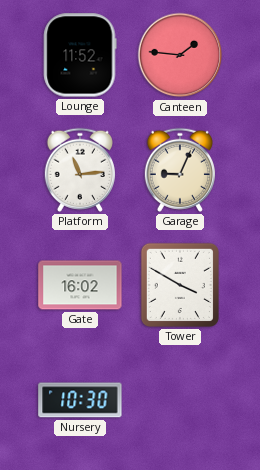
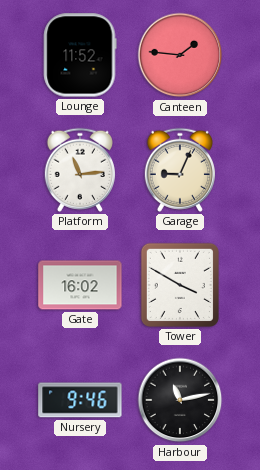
Nursery: 10:30 -> 9:46 (80, 400)
Harbour: none -> 11:13 (180, 400)
